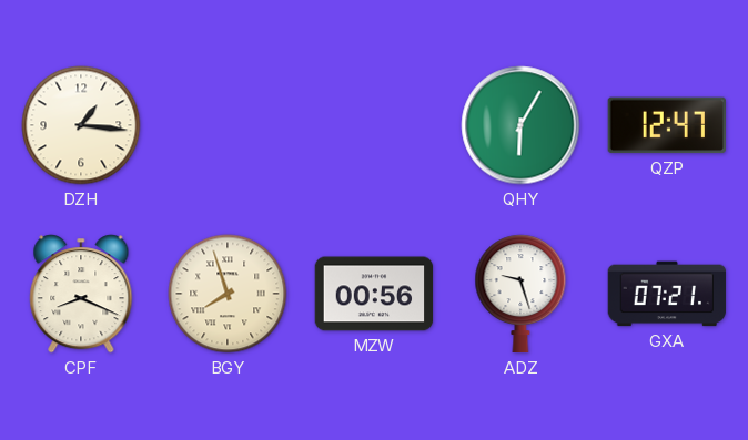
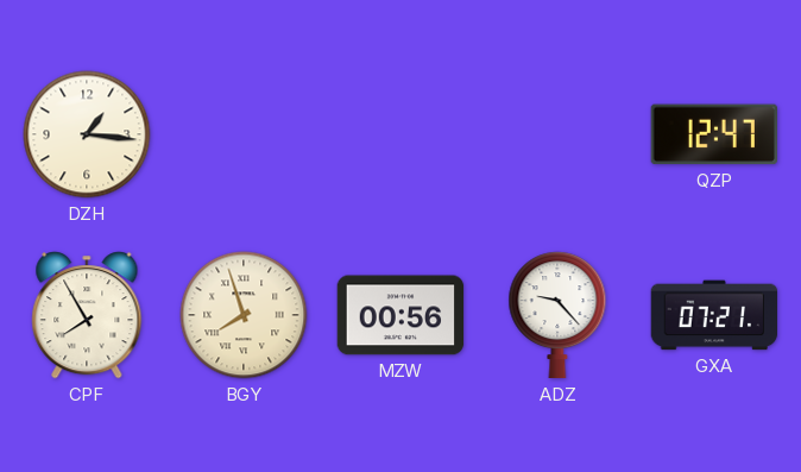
QHY: 6:05 -> none (520, 125)
CPF: 8:19 -> 7:55 (87, 315)
ADZ: 9:27 -> 9:23 (557, 315)
